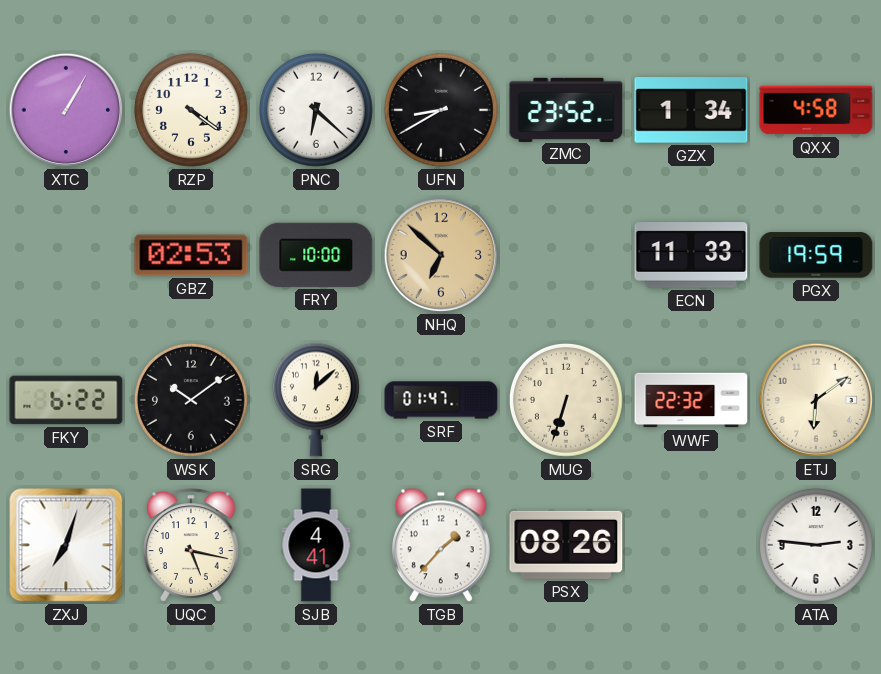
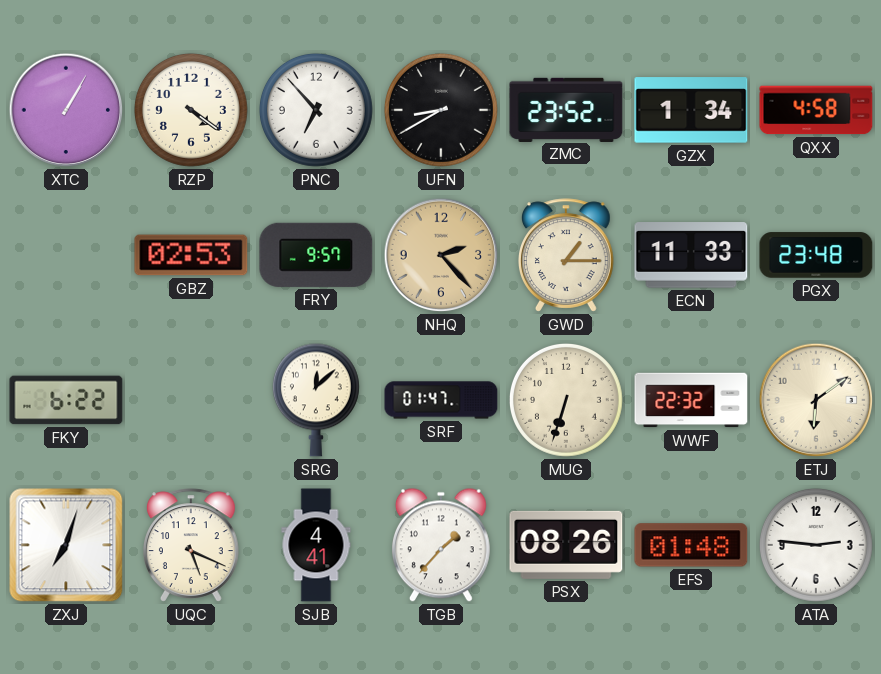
PNC: 6:22 -> 6:53 (316, 110)
FRY: 10:00 -> 9:57 (316, 255)
NHQ: 6:52 -> 2:23 (441, 255)
GWD: none -> 1:15 (566, 255)
PGX: 19:59 -> 23:48 (816, 255)
WSK: 10:09 -> none (191, 400)
UQC: 5:17 -> 5:19 (191, 545)
EFS: none -> 01:48 (691, 545)
